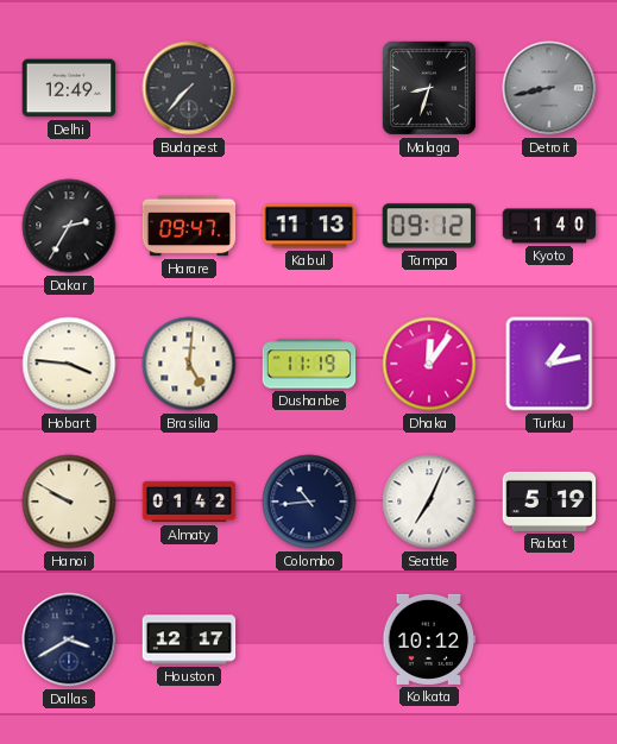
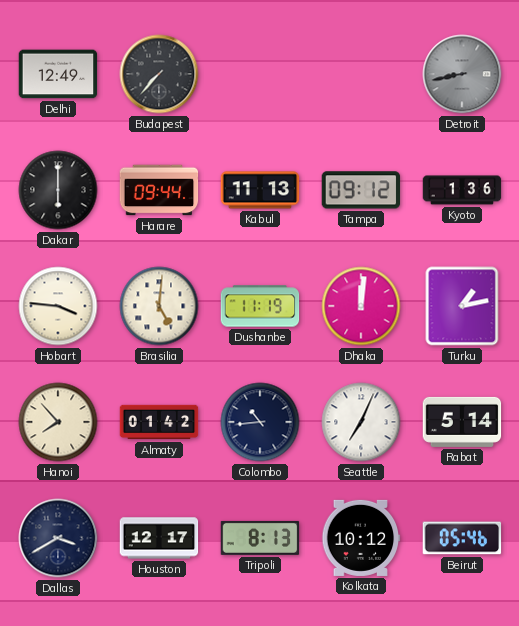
Malaga: 8:33 -> none (429, 88)
Dakar: 2:35 -> 6:00 (58, 190)
Harare: 09:47 -> 09:44 (159, 190)
Kyoto: 1:40 -> 1:36 (462, 190)
Dhaka: 12:06 -> 12:01 (361, 306)
Hanoi: 9:50 -> 7:53 (58, 422)
Rabat: 5:19 -> 5:14 (462, 422)
Tripoli: none -> 8:13 (260, 538)
Beirut: none -> 05:46 (462, 538)
